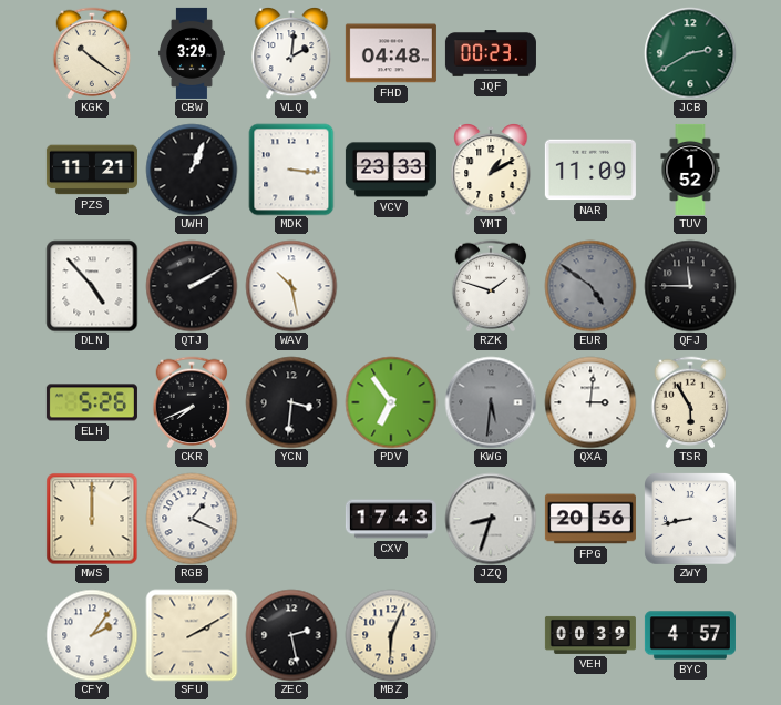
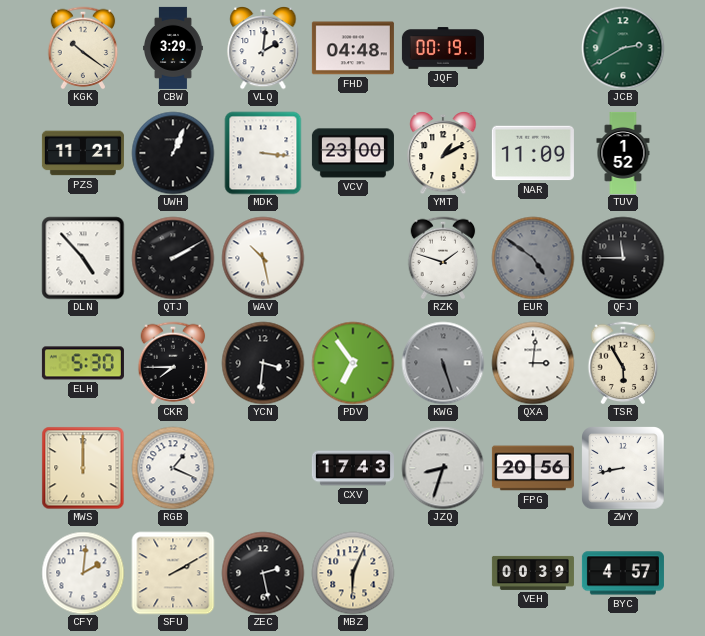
JQF: 00:23 -> 00:19 (443, 48)
VCV: 23:33 -> 23:00 (353, 153)
ELH: 5:26 -> 5:30 (83, 363)
CKR: 7:41 -> 7:45 (173, 363)
KWG: 5:31 -> 5:27 (443, 363)
CFY: 2:06 -> 2:01 (83, 573)
